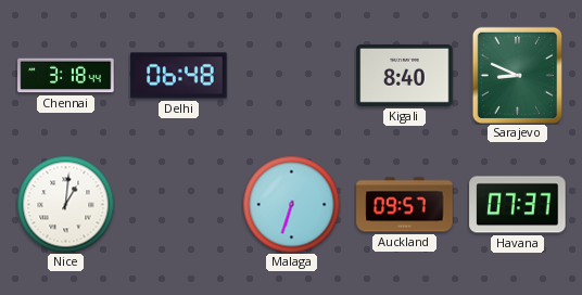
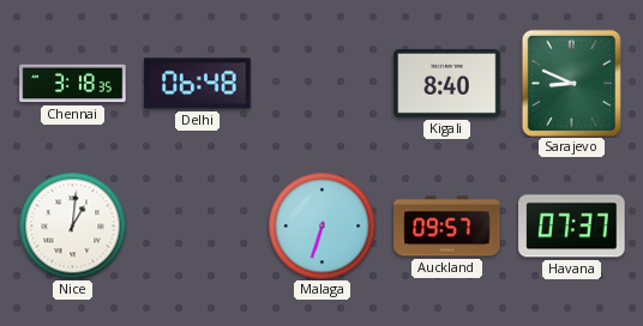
Chennai: 3:18:44 -> 3:18:35 (73, 84)
